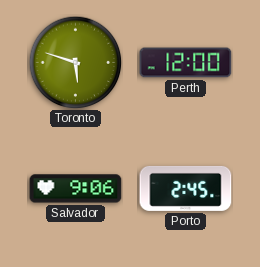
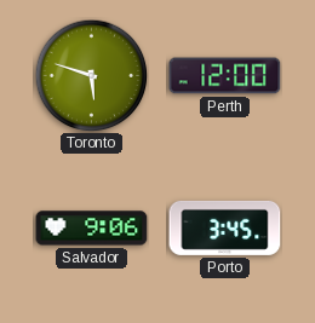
Porto: 2:45 -> 3:45 (225, 227)
